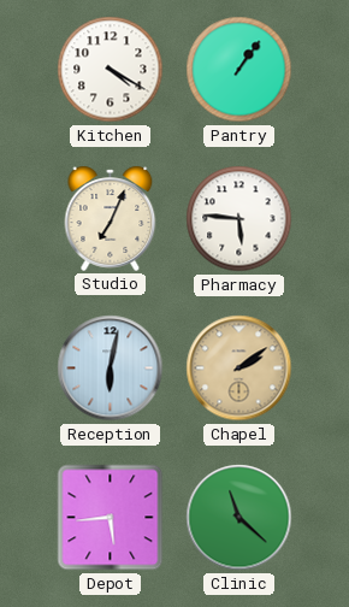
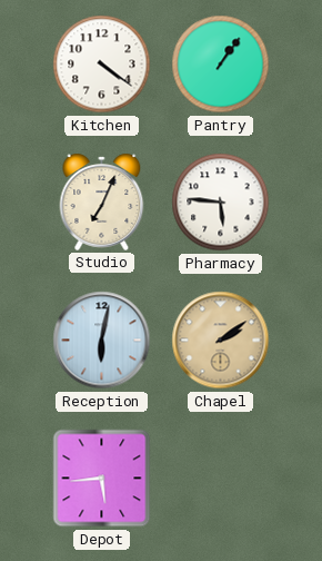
Kitchen: 4:20 -> 4:21 (102, 65)
Clinic: 11:22 -> none (239, 518)
